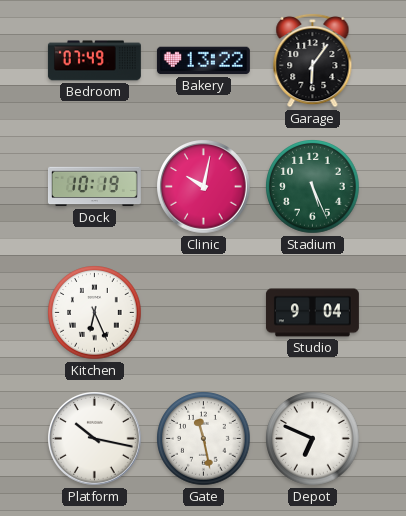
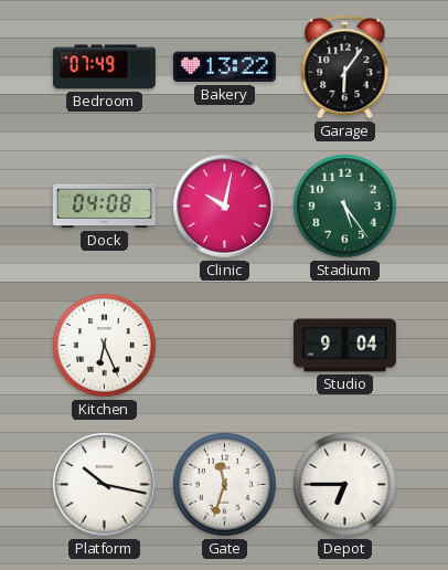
Dock: 10:19 -> 04:08 (104, 207)
Stadium: 5:26 -> 5:24 (345, 207)
Gate: 11:28 -> 11:33 (225, 485)
Depot: 6:49 -> 6:45 (345, 485)
